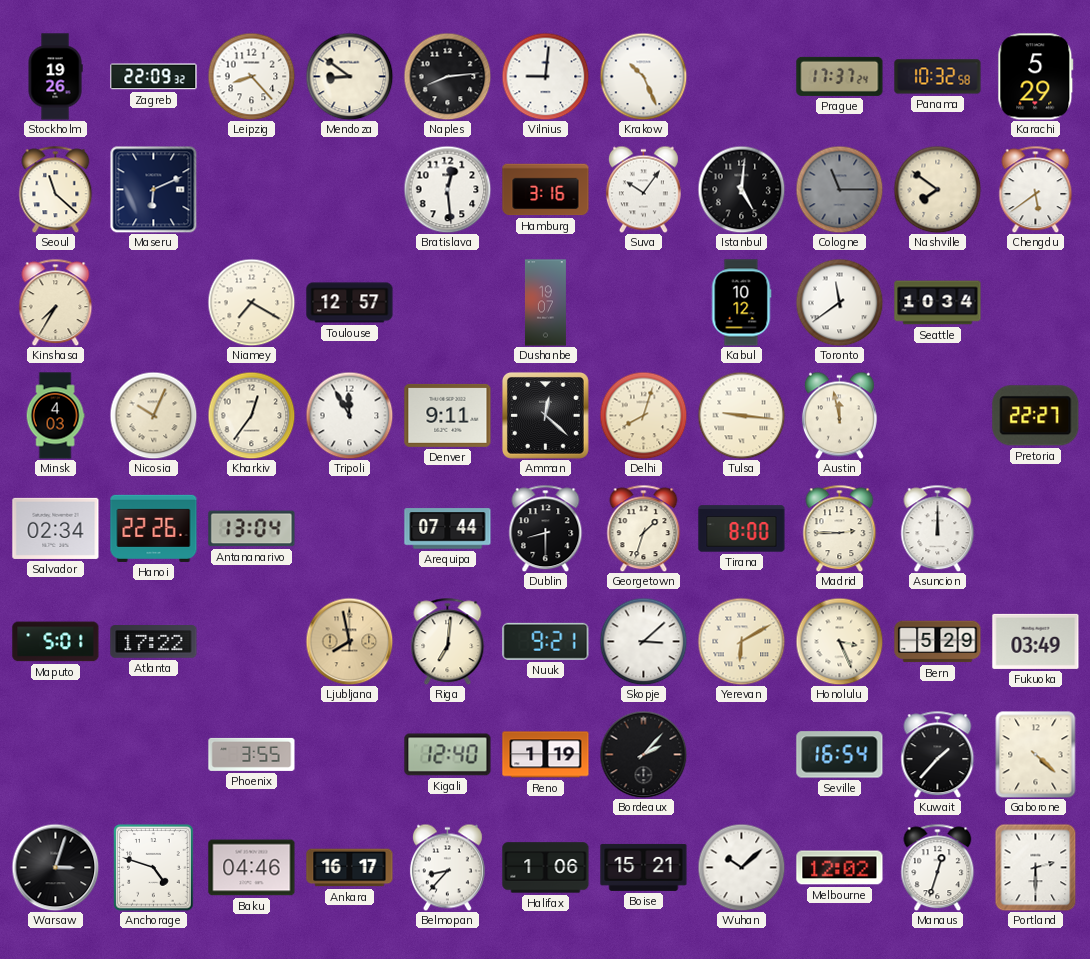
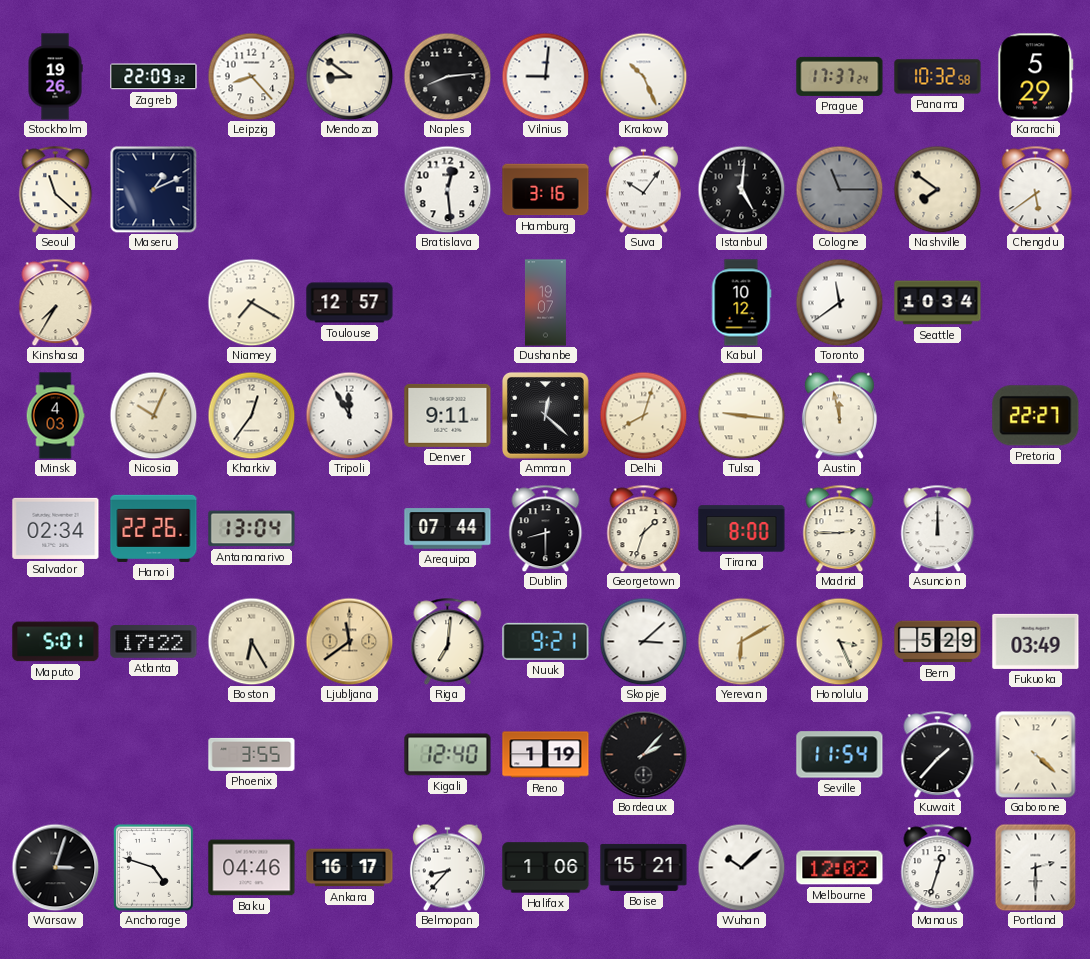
Maseru: 6:11 -> 1:11 (153, 189)
Boston: none -> 6:25 (251, 641)
Ljubljana: 7:58 -> 11:39 (349, 641)
Seville: 16:54 -> 11:54 (840, 755)
